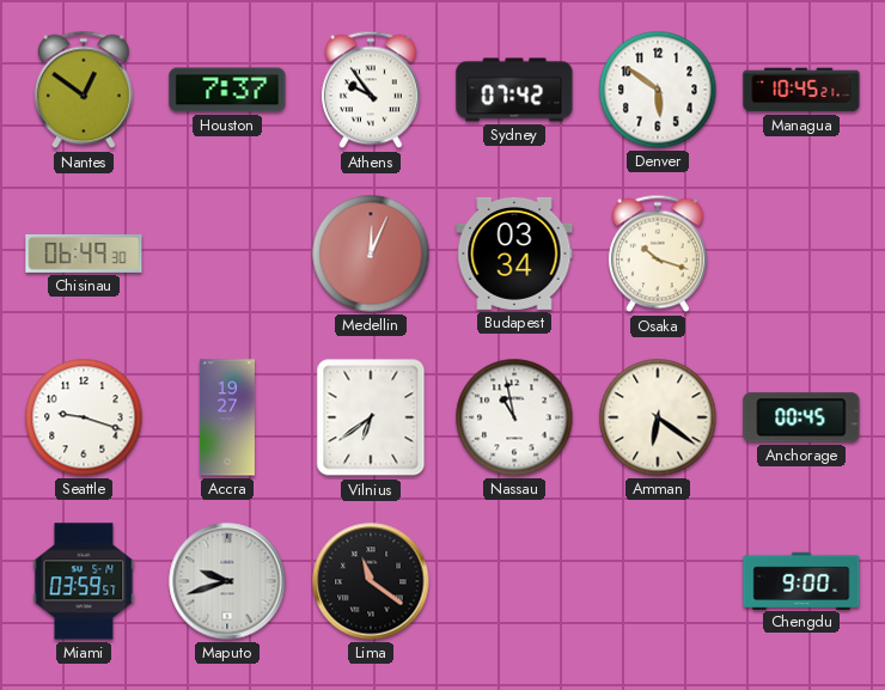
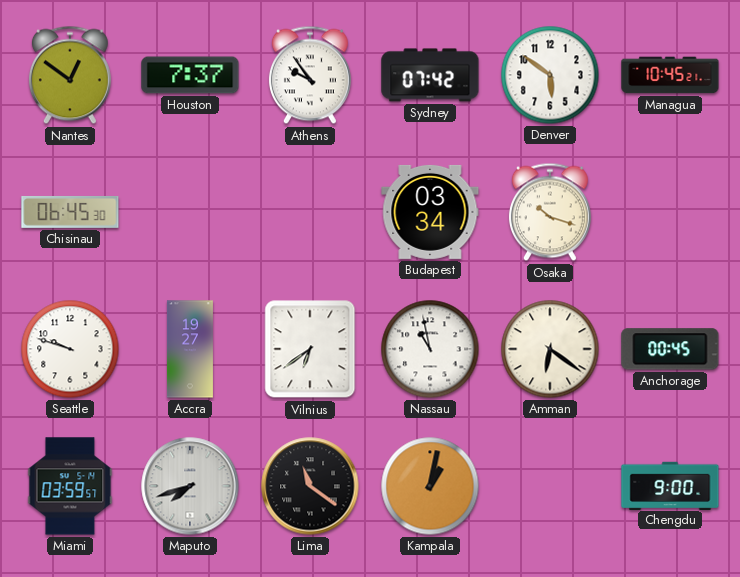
Chisinau: 06:49 -> 06:45 (70, 212)
Medellin: 12:04 -> none (371, 254)
Seattle: 9:18 -> 9:48 (70, 349)
Maputo: 9:42 -> 7:42 (190, 486)
Kampala: none -> 1:02 (430, 486)
